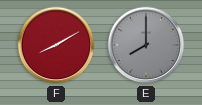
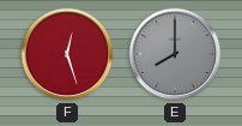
F: 8:10 -> 12:27 (67, 54)
